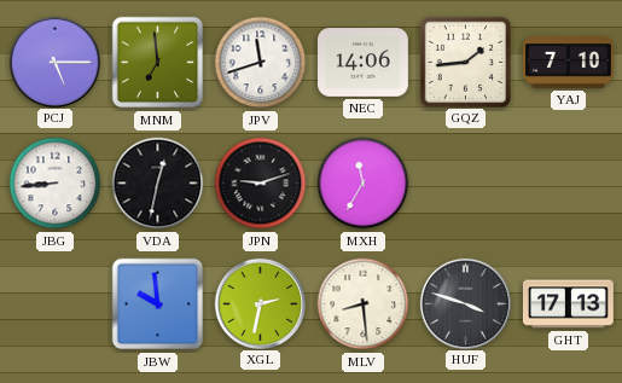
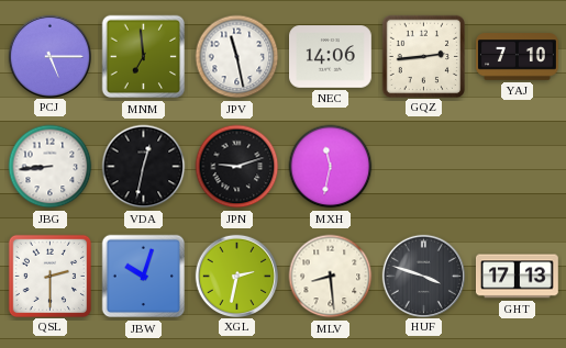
JPV: 11:42 -> 11:28 (237, 57)
GQZ: 1:44 -> 2:44 (423, 56)
MXH: 11:35 -> 11:32 (331, 167)
QSL: none -> 2:30 (49, 276)
JBW: 9:59 -> 10:03 (144, 277)
